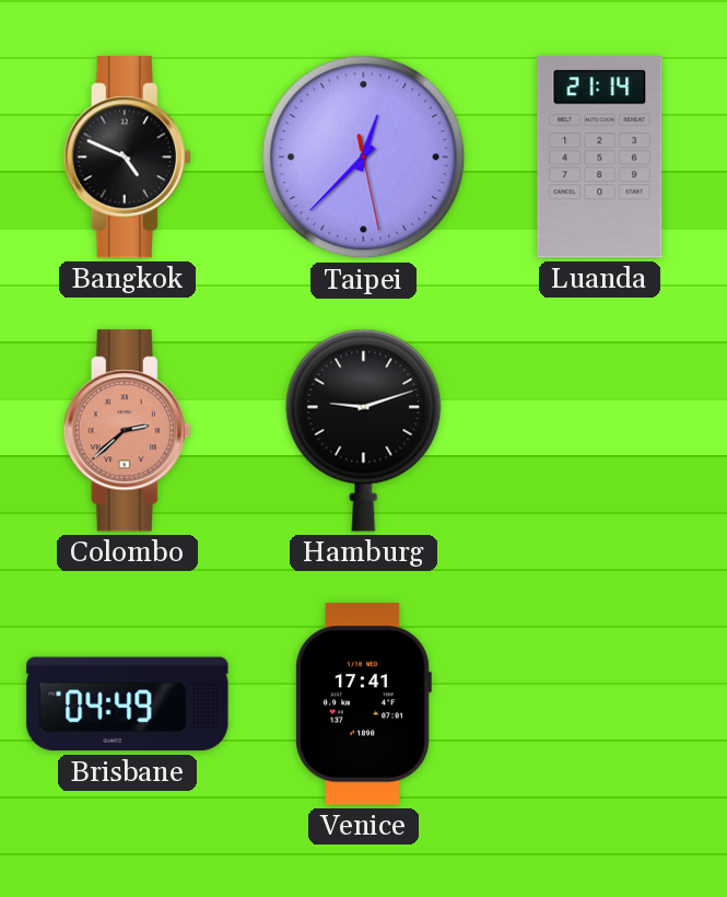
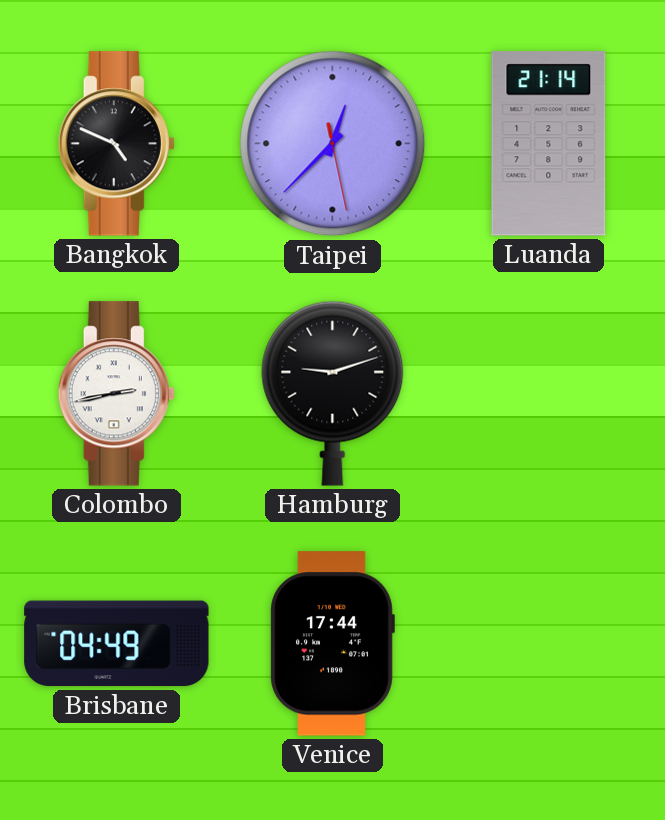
Colombo: 2:38 -> 2:43 (116, 394)
Colombo dial: salmon -> white (116, 394)
Venice: 17:41 -> 17:44 (332, 644)
